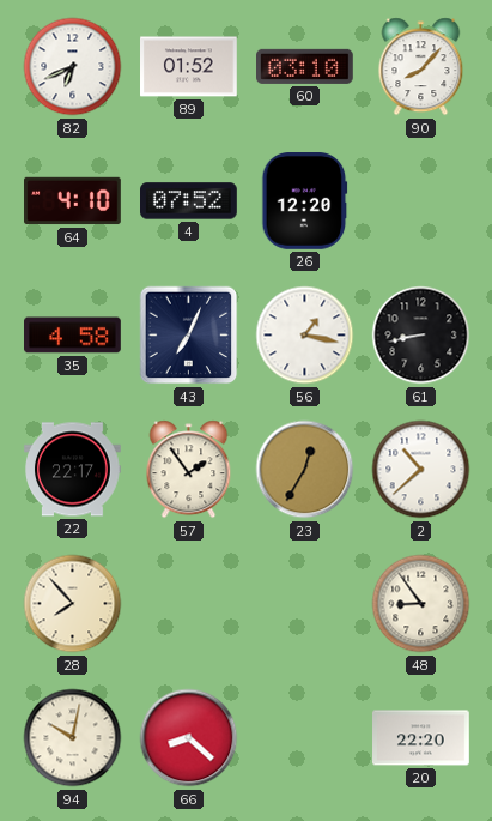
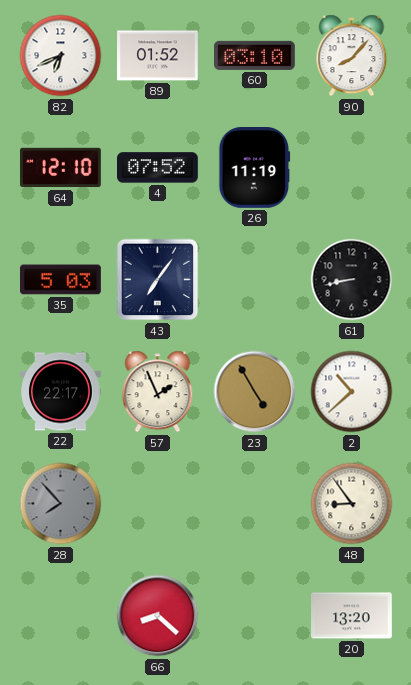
64: 4:10 -> 12:10 (61, 168)
26: 12:20 -> 11:19 (255, 168)
35: 4:58 -> 5:03 (61, 280)
43: 7:04 -> 7:06 (158, 280)
56: 1:17 -> none (305, 336)
57: 1:54 -> 1:56 (158, 392)
23: 12:35 -> 4:55 (255, 392)
28 dial: cream -> grey (61, 504)
94: 10:02 -> none (73, 738)
20: 22:20 -> 13:20 (352, 616)
